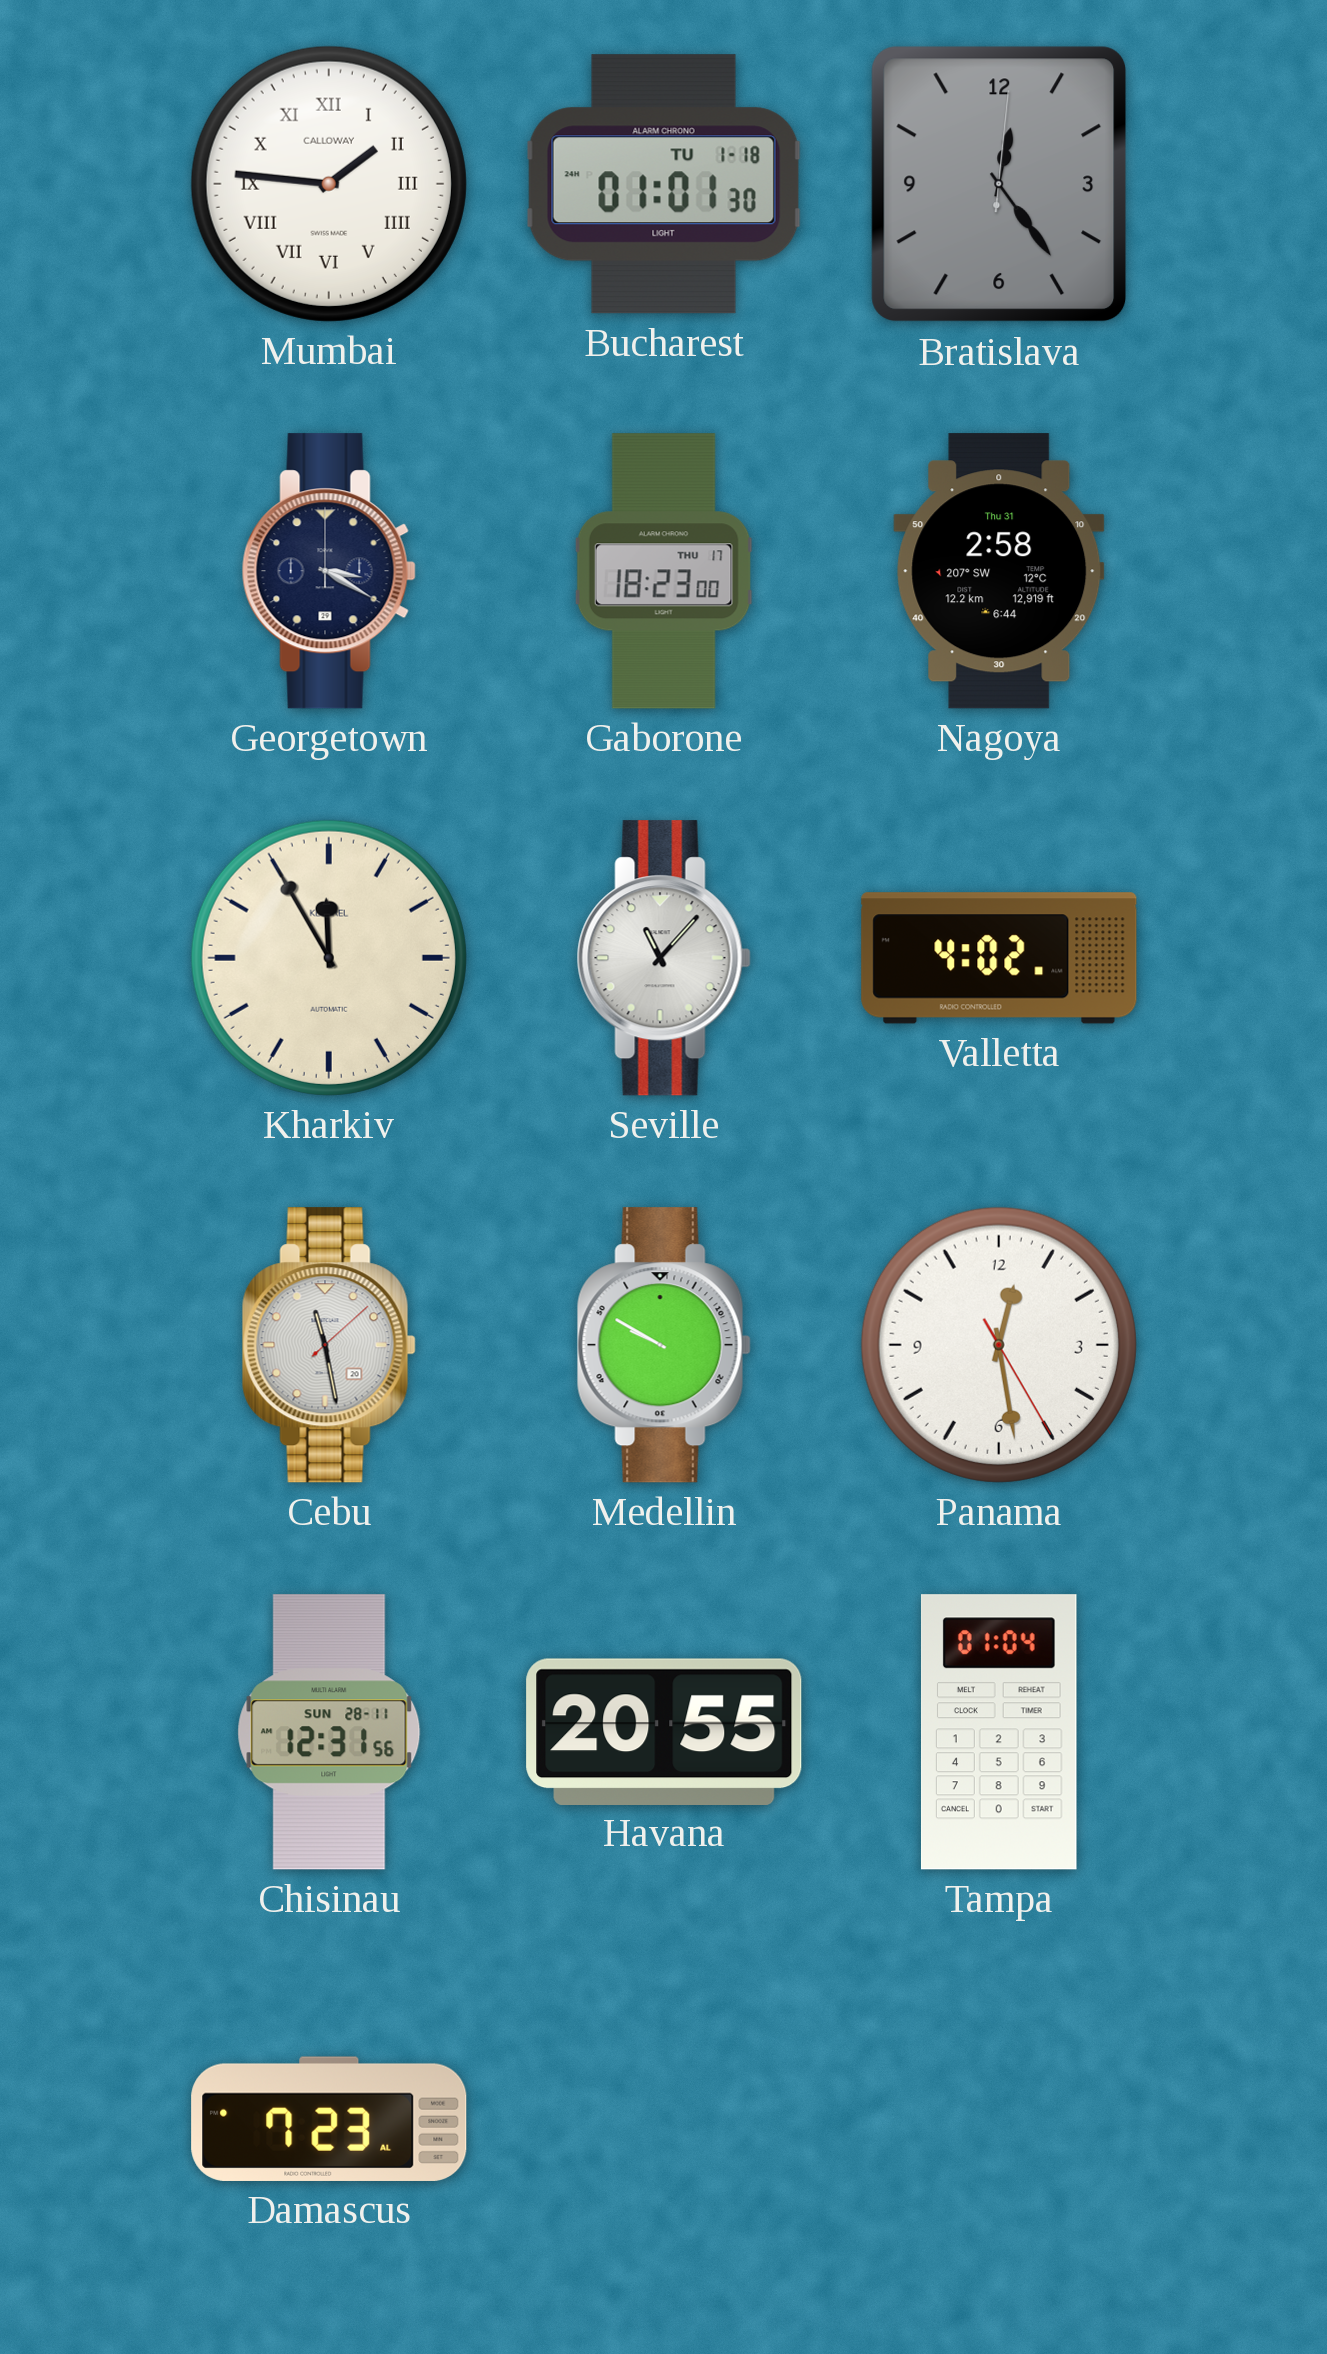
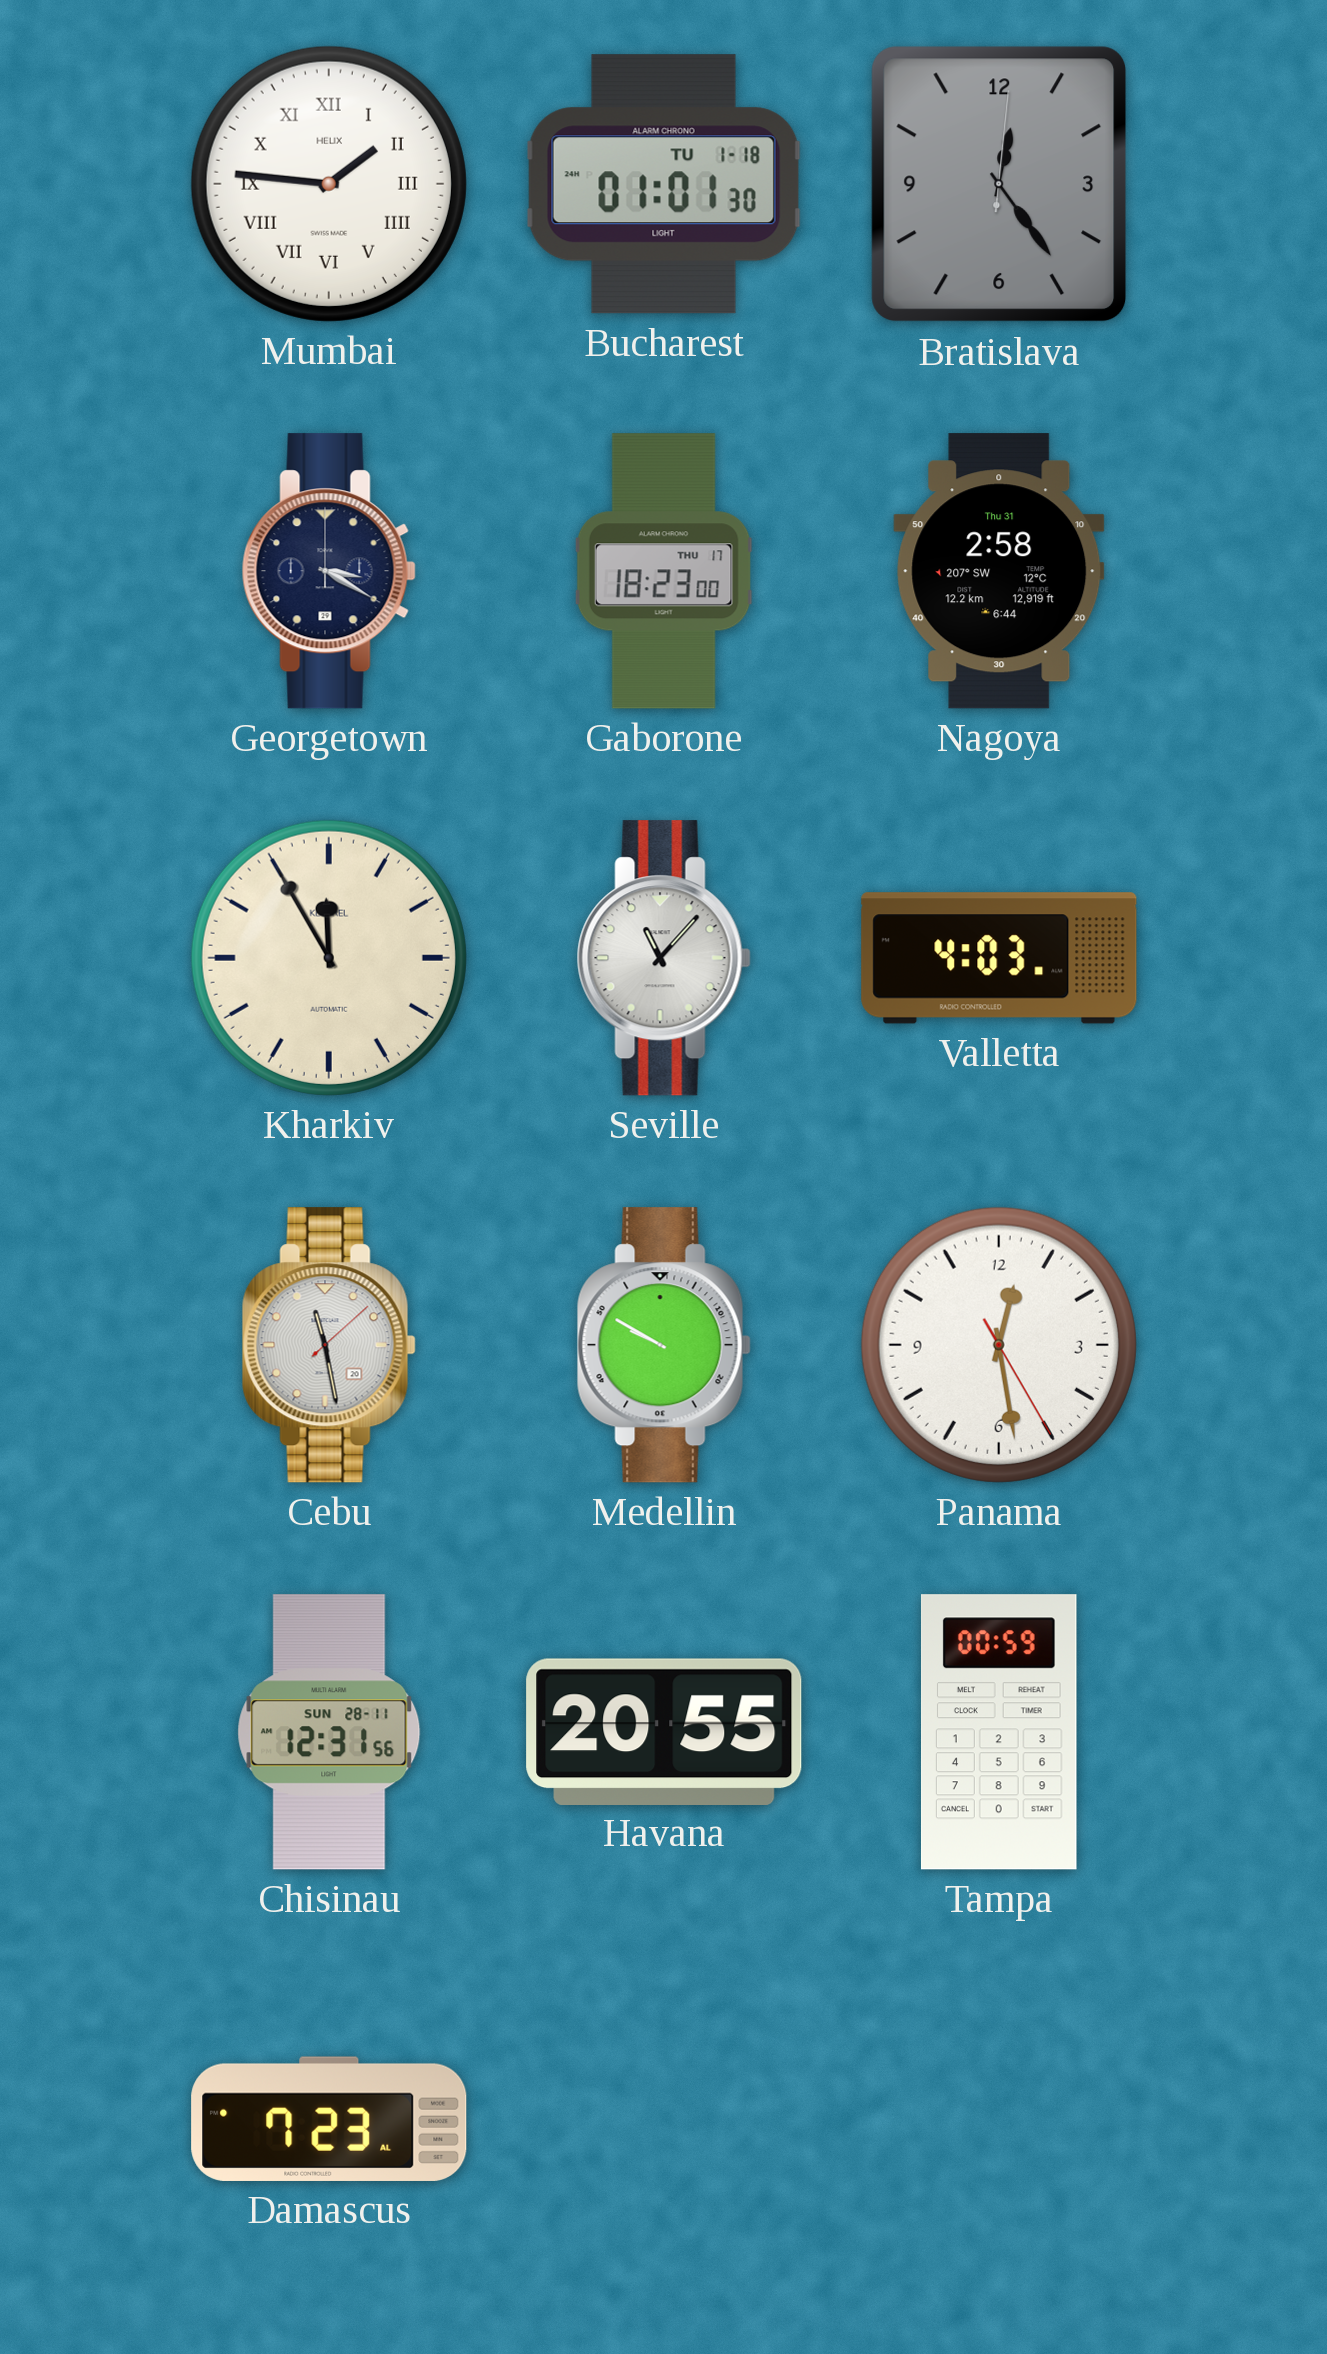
Mumbai brand: CALLOWAY -> HELIX (329, 184)
Valletta: 4:02 -> 4:03 (999, 958)
Tampa: 01:04 -> 00:59 (999, 1732)
